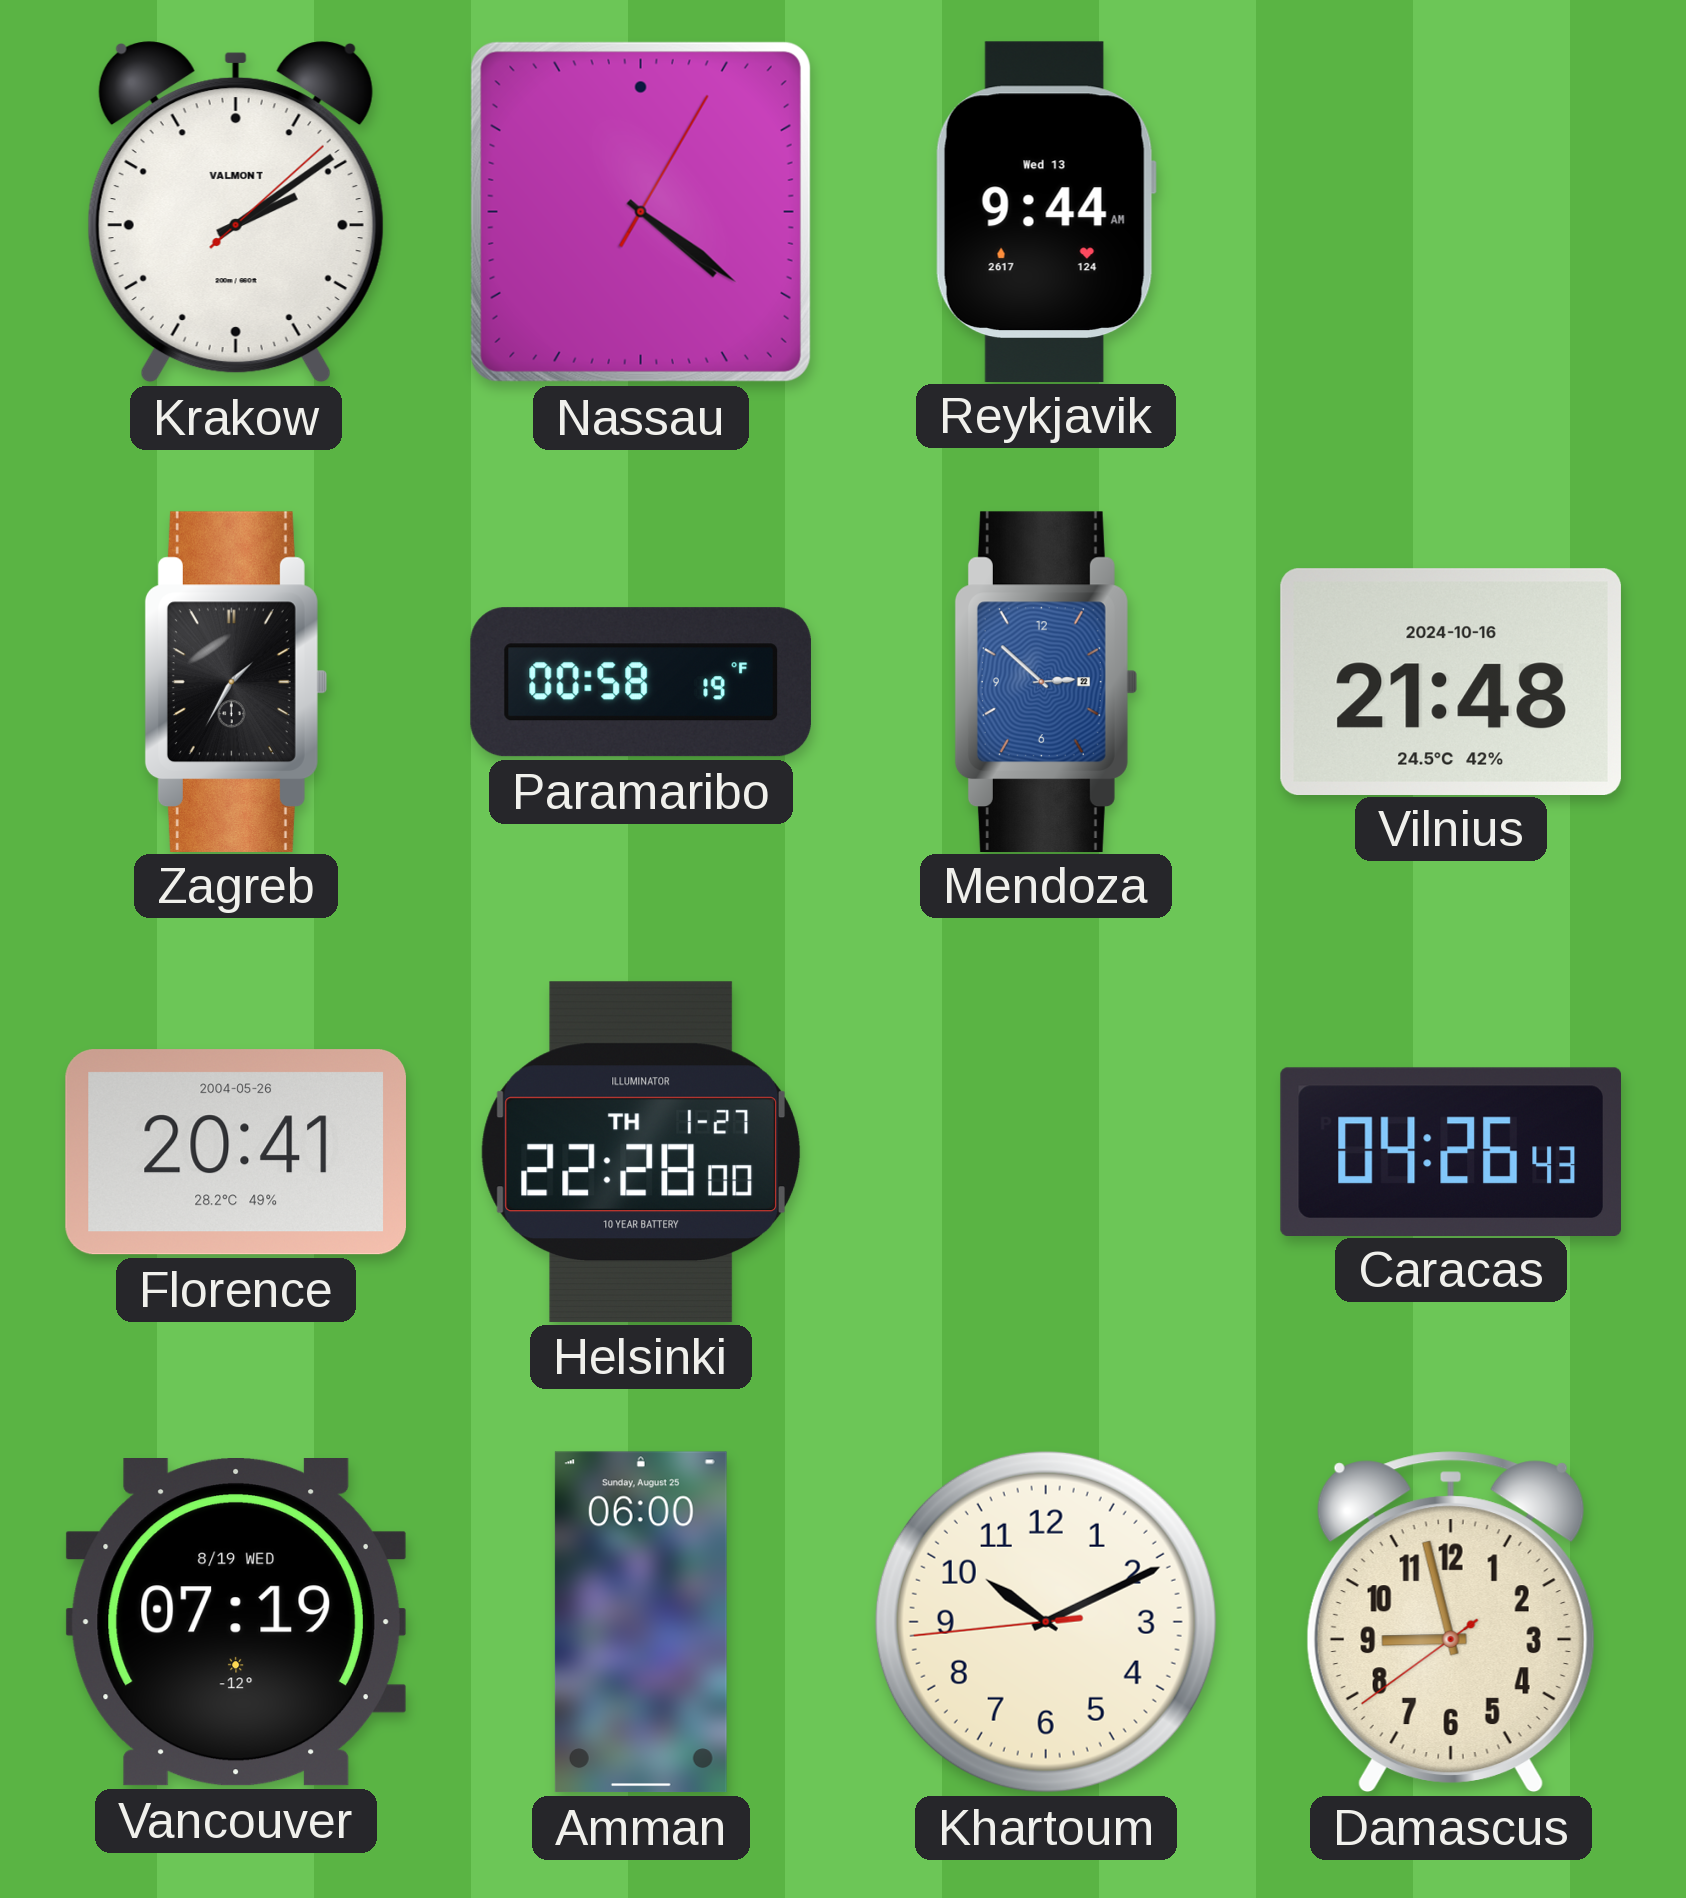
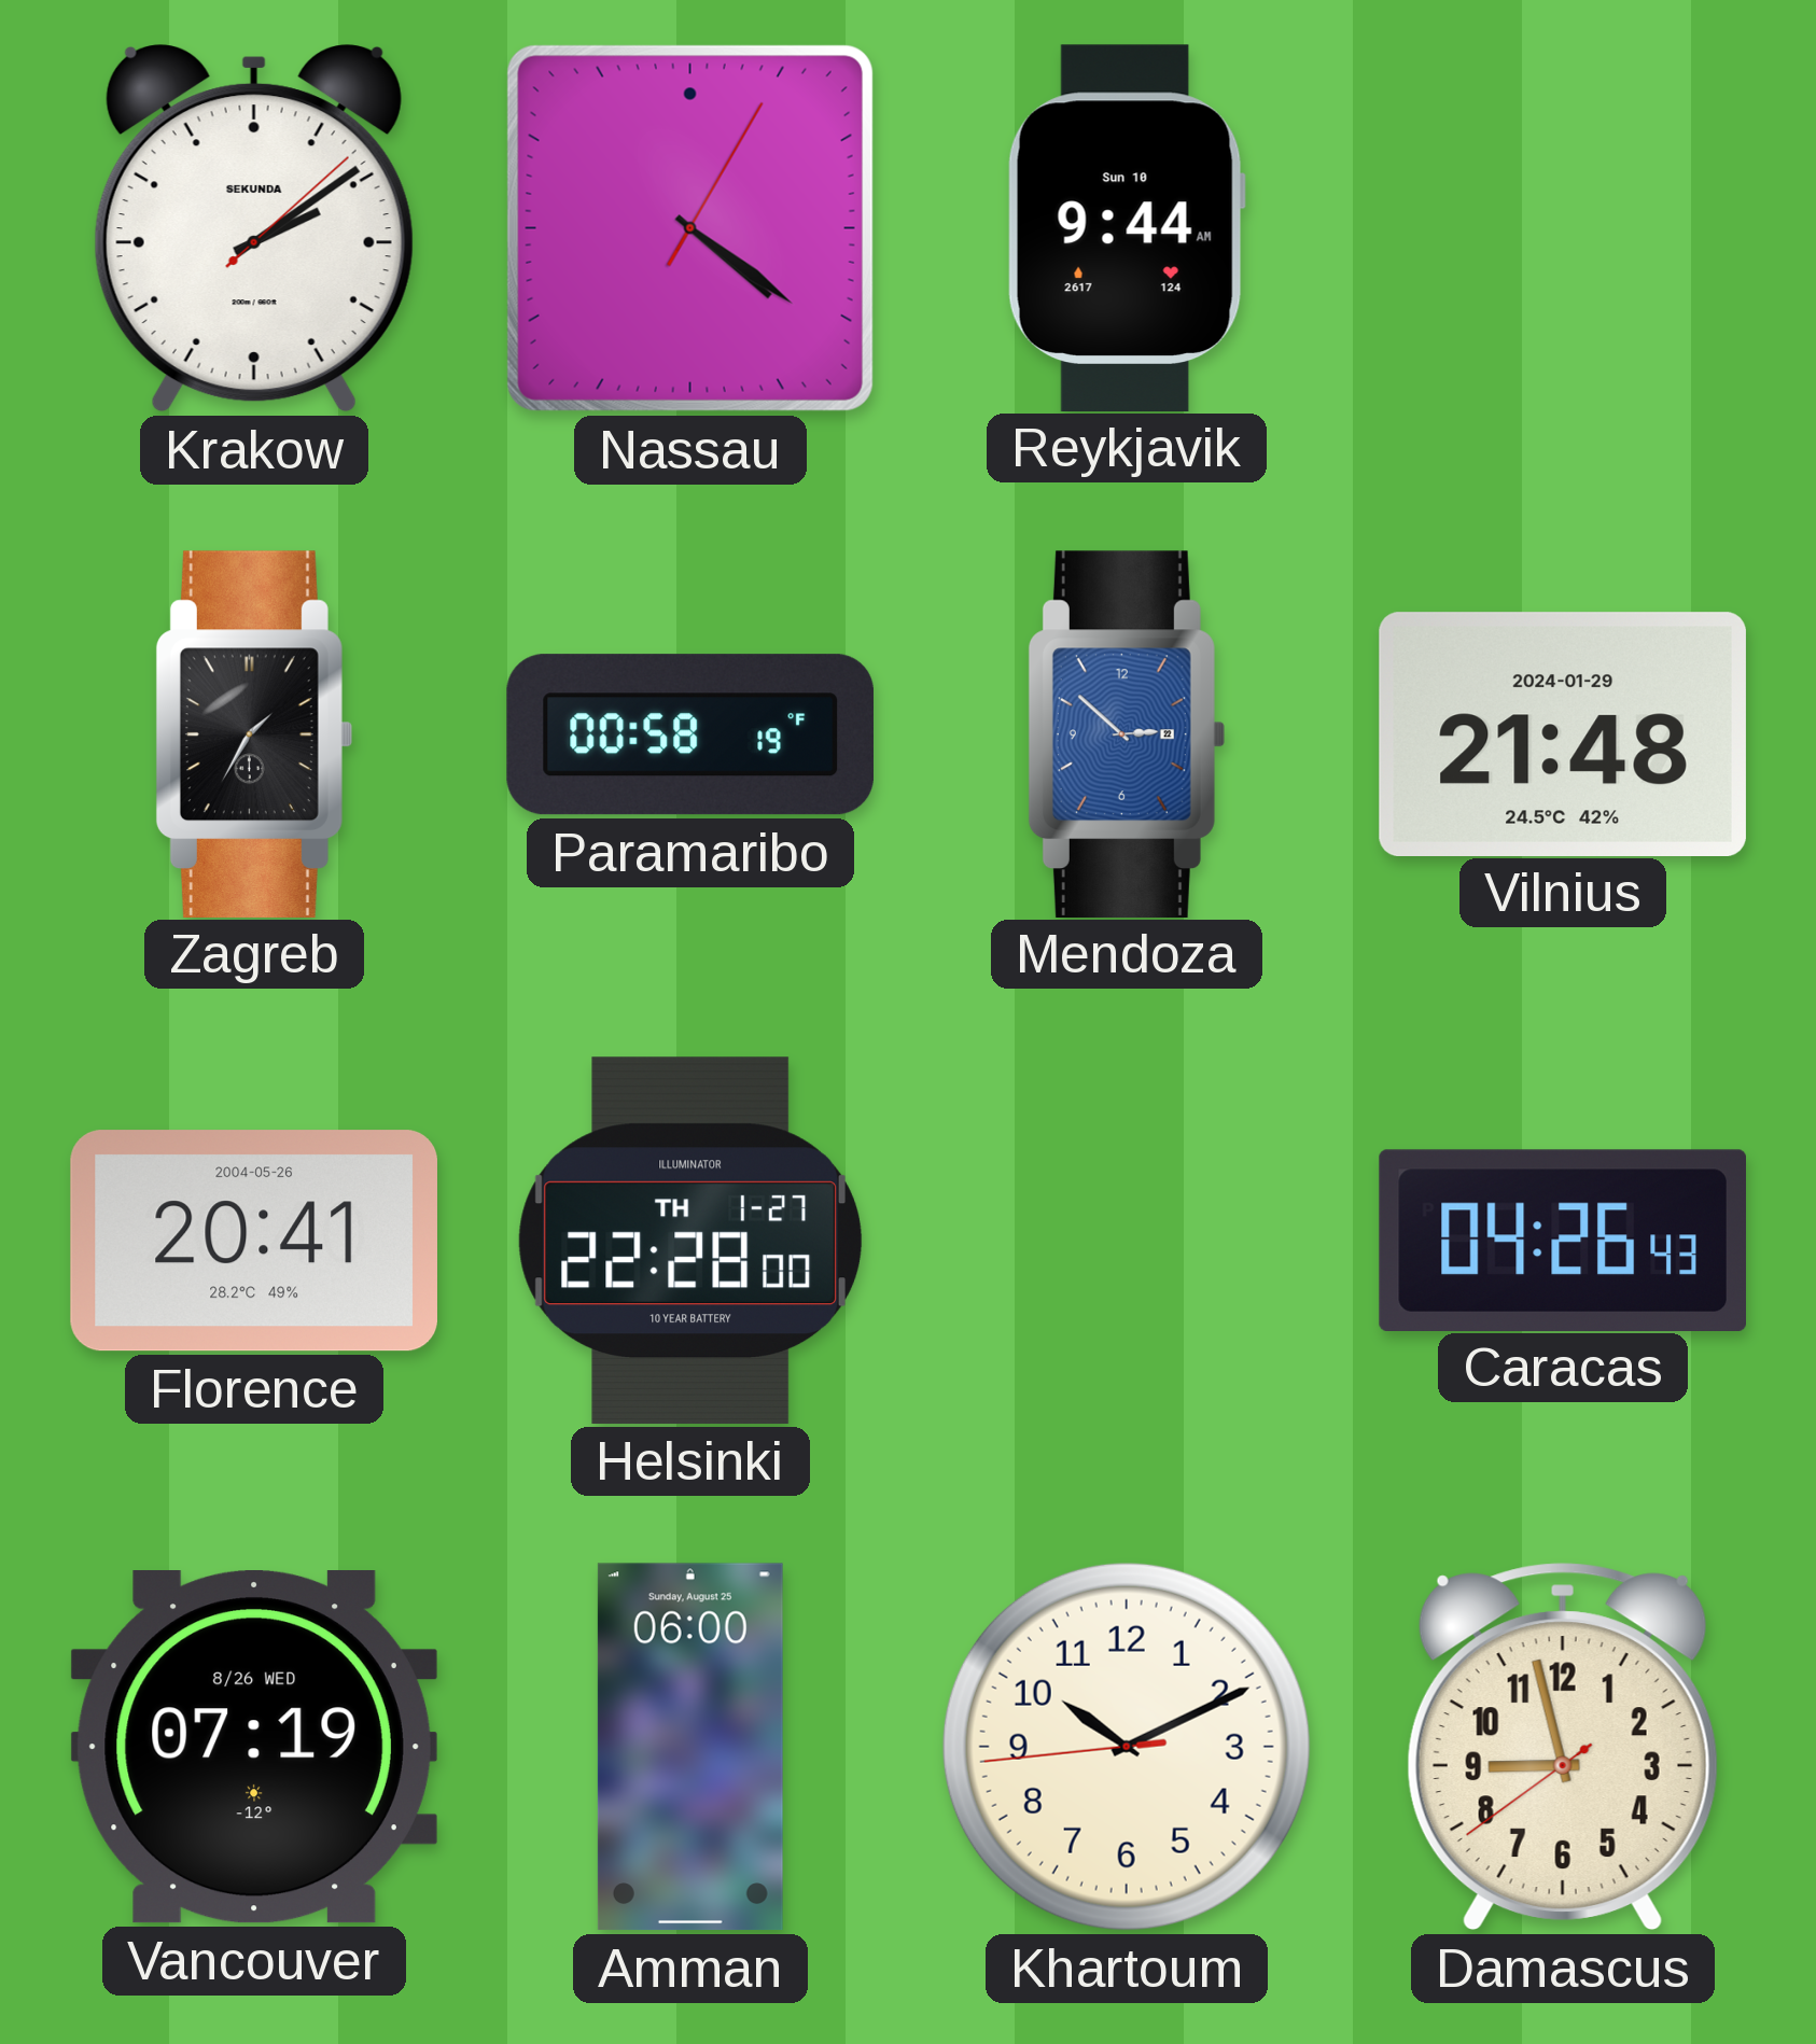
Krakow brand: VALMONT -> SEKUNDA (254, 228)
Reykjavik date: Wed 13 -> Sun 10 (1127, 227)
Vilnius date: 2024-10-16 -> 2024-01-29 (1563, 733)
Vancouver date: 8/19 WED -> 8/26 WED (254, 1748)
